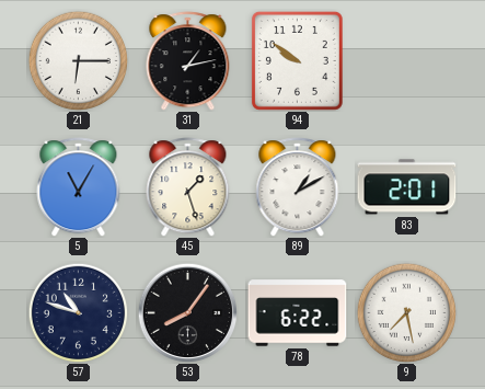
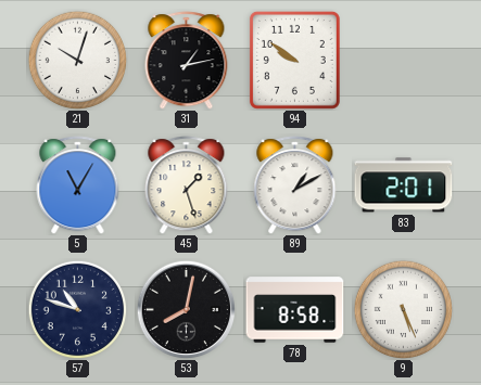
21: 6:15 -> 10:03 (77, 60)
53: 8:06 -> 8:02 (186, 309)
78: 6:22 -> 8:58 (295, 310)
9: 7:28 -> 5:26 (403, 309)
